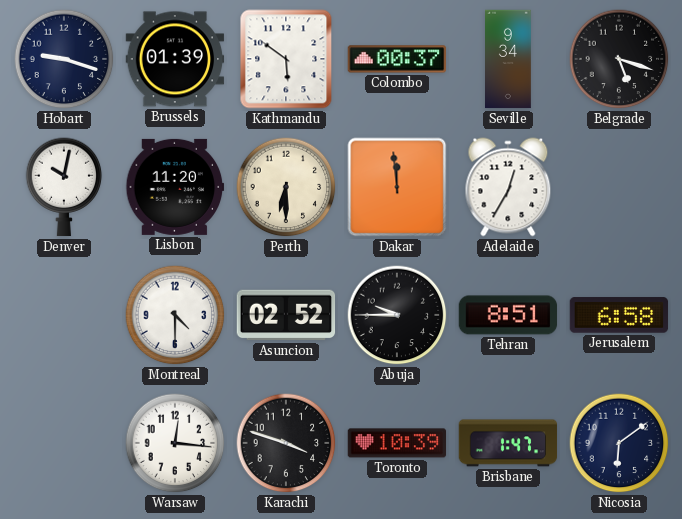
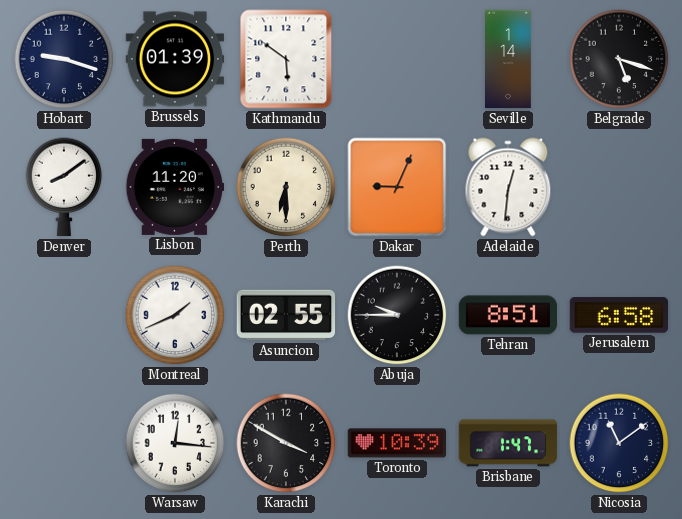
Colombo: 00:37 -> none (397, 59)
Seville: 9:34 -> 1:14 (509, 59)
Denver: 10:02 -> 8:09 (64, 187)
Dakar: 11:59 -> 9:04 (397, 187)
Adelaide: 12:35 -> 12:31 (508, 187)
Montreal: 4:30 -> 1:41 (175, 315)
Asuncion: 02:52 -> 02:55 (286, 315)
Karachi: 3:48 -> 3:50 (286, 443)
Nicosia: 6:09 -> 11:09 (619, 443)
